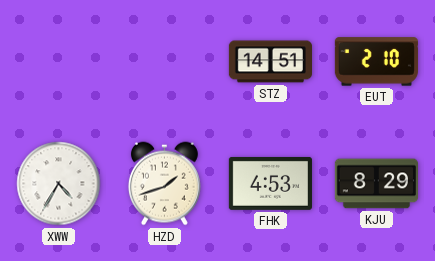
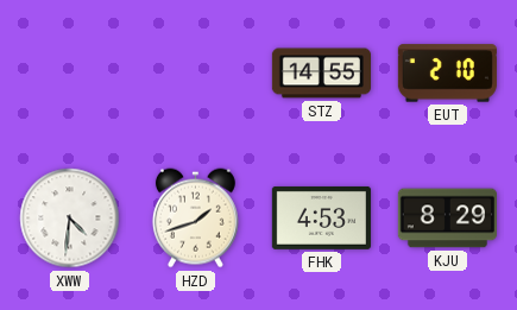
STZ: 14:51 -> 14:55 (321, 74)
XWW: 4:35 -> 4:31 (70, 219)
